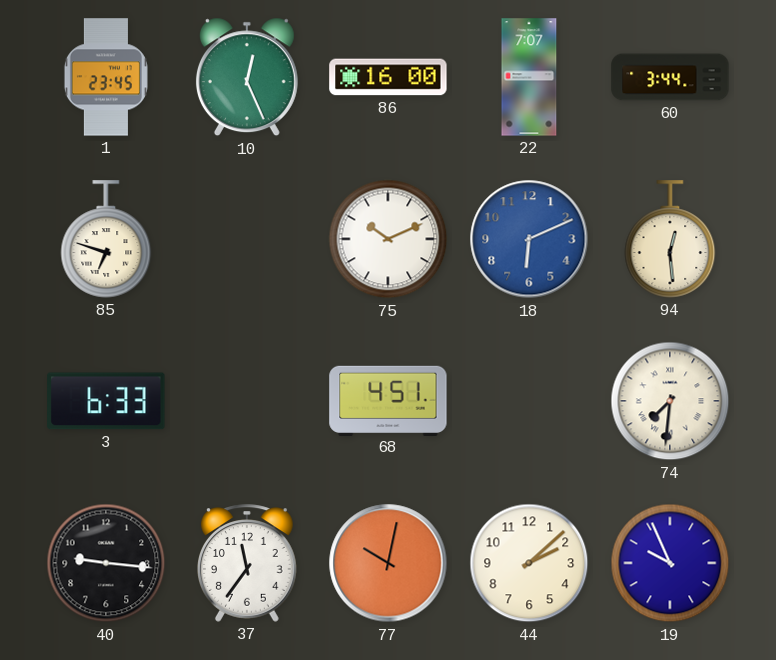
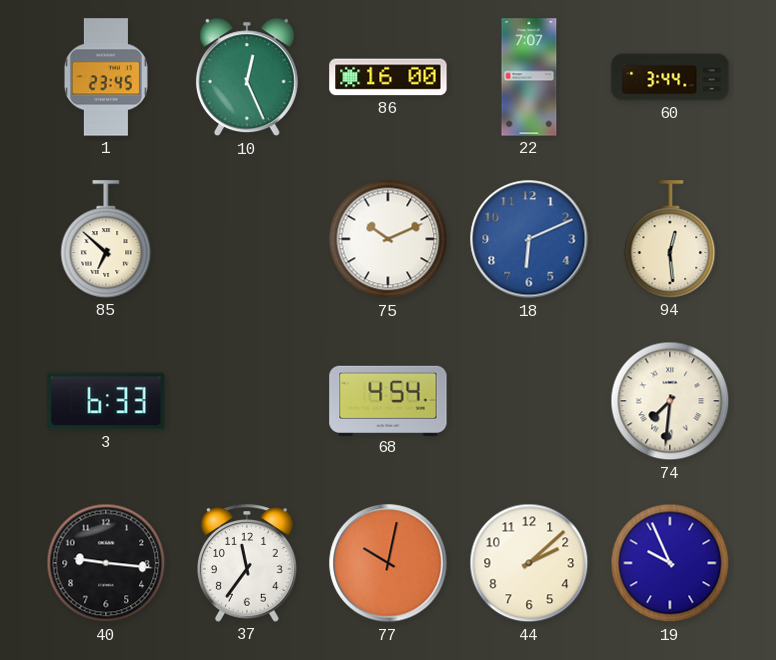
85: 6:48 -> 6:52 (106, 239)
68: 4:51 -> 4:54 (388, 400)
